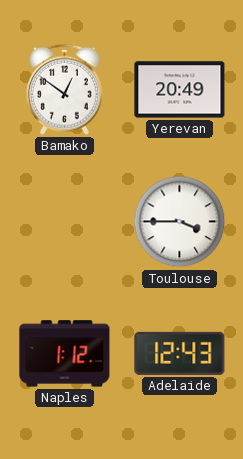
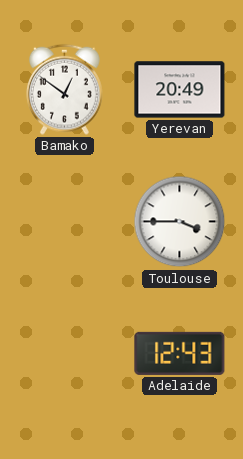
Naples: 1:12 -> none (65, 354)
